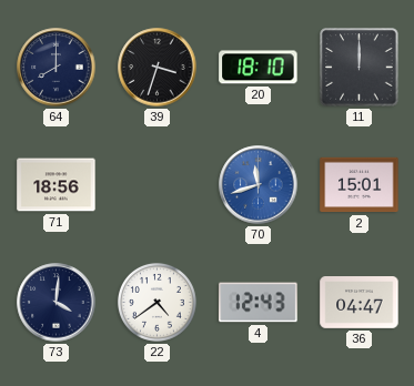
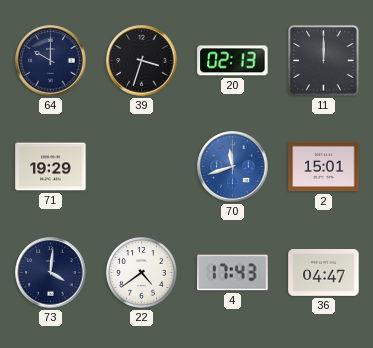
64: 8:00 -> 10:00 (51, 61)
20: 18:10 -> 02:13 (233, 61)
71: 18:56 -> 19:29 (51, 167)
4: 12:43 -> 17:43 (233, 273)
